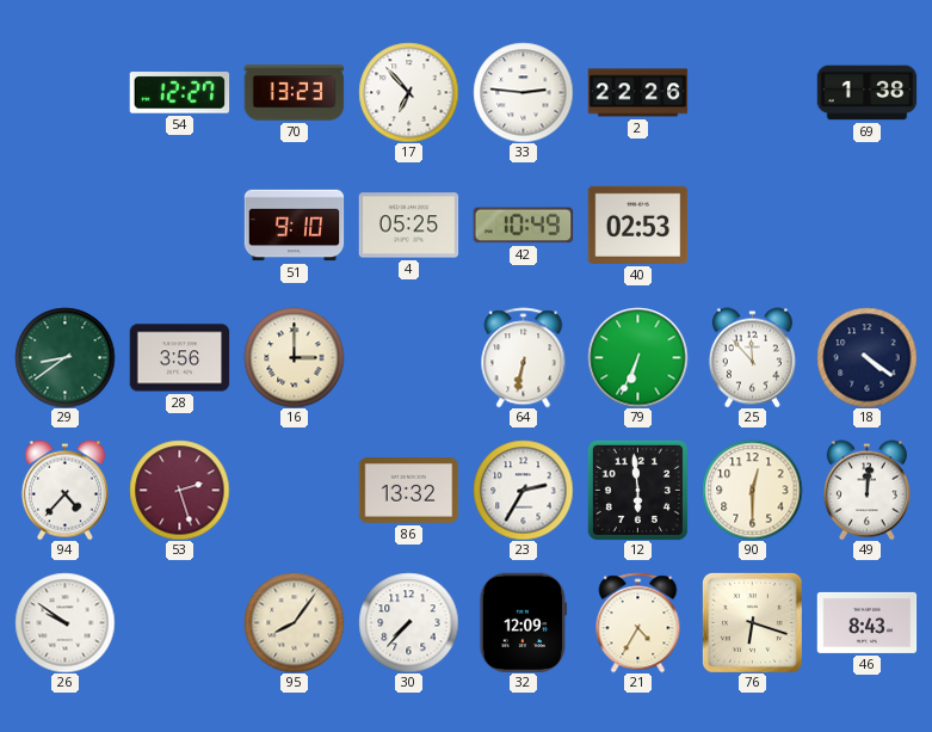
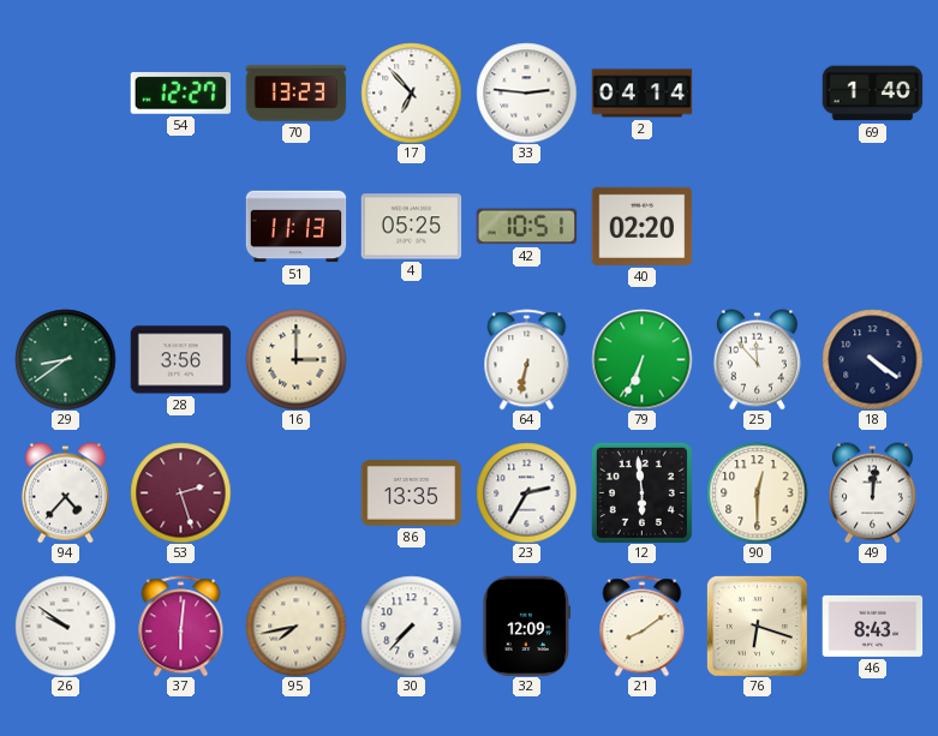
2: 22:26 -> 04:14 (641, 94)
69: 1:38 -> 1:40 (872, 94)
51: 9:10 -> 11:13 (295, 227)
42: 10:49 -> 10:51 (526, 227)
40: 02:53 -> 02:20 (641, 226)
86: 13:32 -> 13:35 (411, 493)
37: none -> 6:01 (181, 626)
95: 8:06 -> 7:43 (295, 626)
21: 4:35 -> 8:09 (643, 626)
